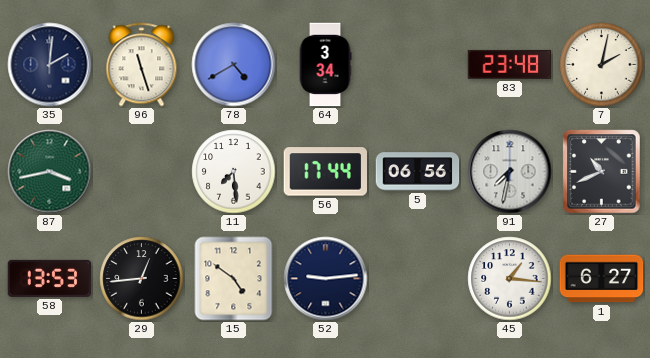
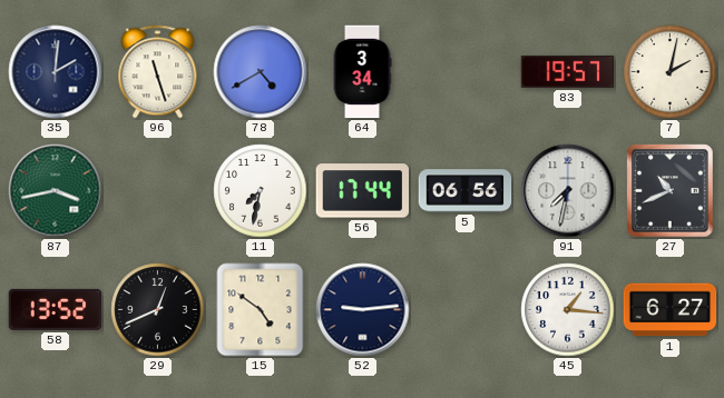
83: 23:48 -> 19:57 (568, 71)
11: 7:29 -> 7:32 (261, 191)
58: 13:53 -> 13:52 (56, 309)
29: 12:44 -> 12:41 (158, 310)
